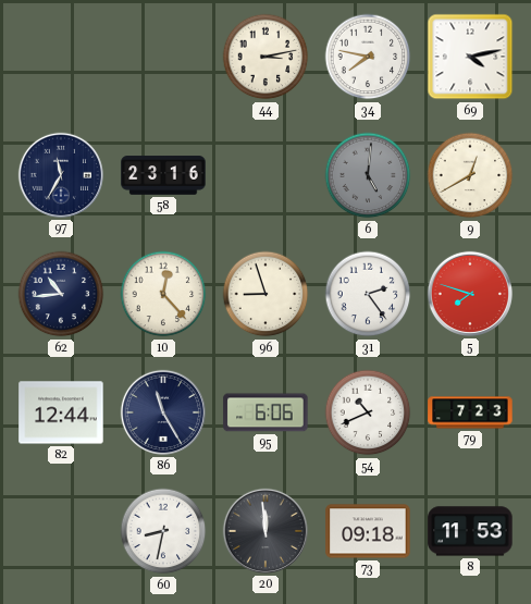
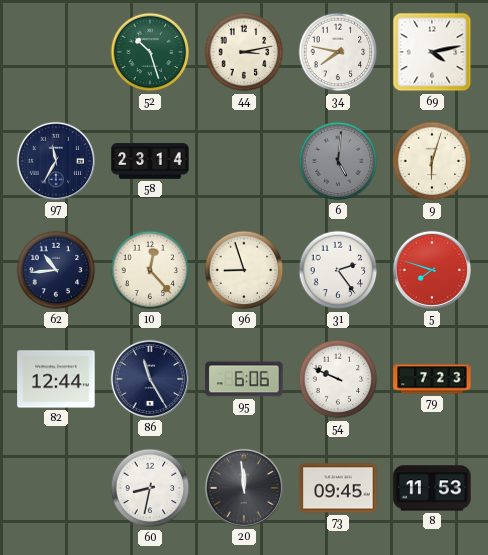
52: none -> 10:27 (150, 52)
58: 23:16 -> 23:14 (150, 161)
9: 12:40 -> 6:03 (432, 161)
54: 10:41 -> 9:49 (338, 379)
73: 09:18 -> 09:45 (338, 488)
